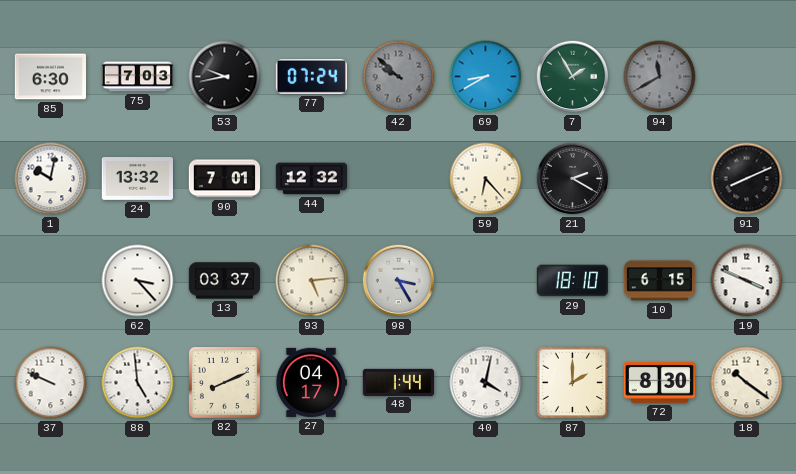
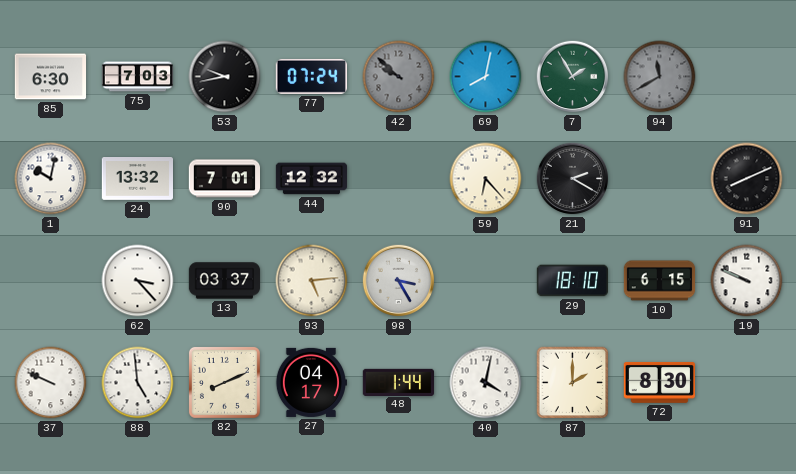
69: 8:40 -> 8:02 (486, 77)
19: 3:49 -> 9:49 (747, 281)
18: 10:21 -> none (747, 383)
